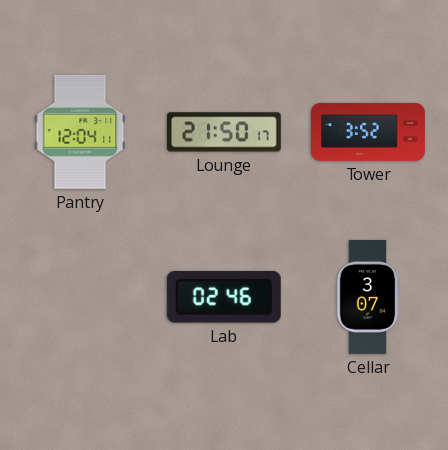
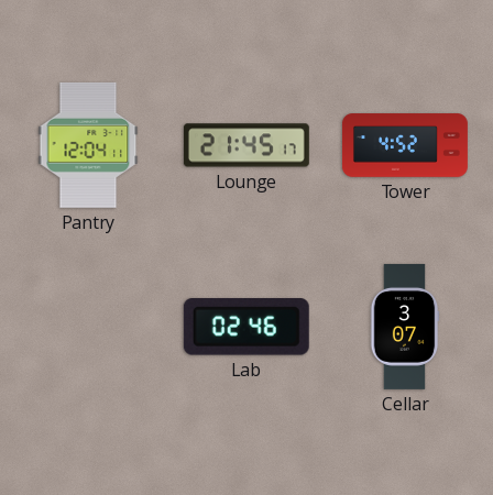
Lounge: 21:50 -> 21:45 (246, 145)
Tower: 3:52 -> 4:52 (405, 145)
